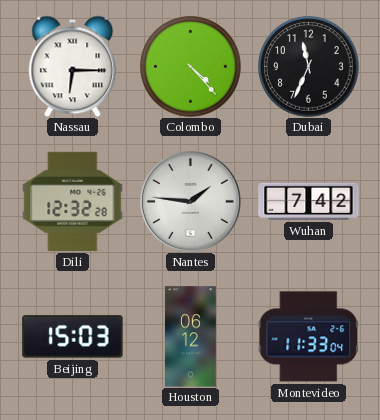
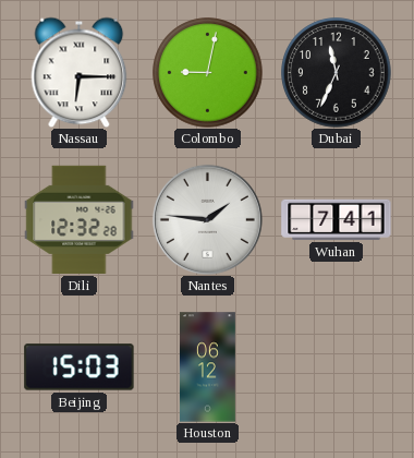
Colombo: 4:23 -> 9:02 (208, 73)
Wuhan: 7:42 -> 7:41 (337, 219)
Montevideo: 11:33 -> none (308, 337)
